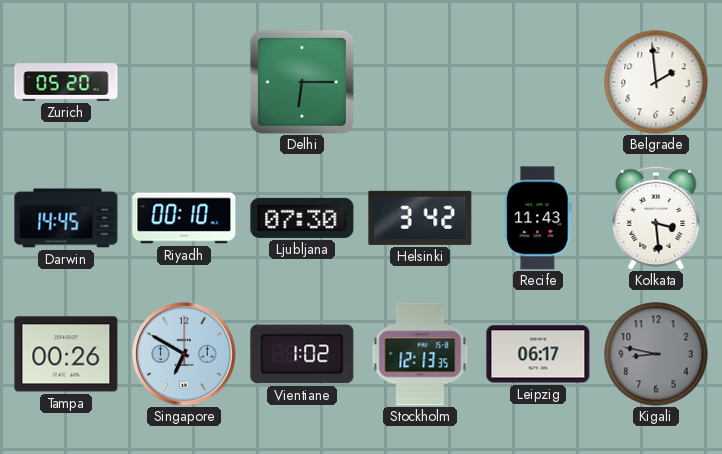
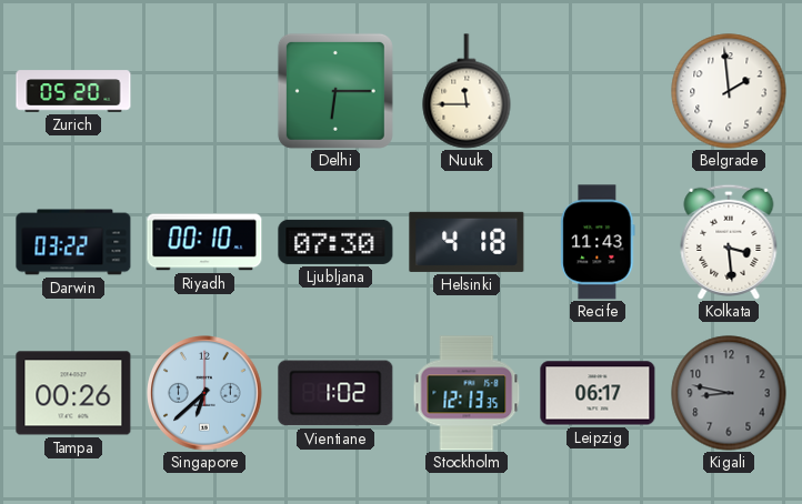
Nuuk: none -> 11:45 (467, 91)
Darwin: 14:45 -> 03:22 (73, 242)
Helsinki: 3:42 -> 4:18 (467, 242)
Singapore: 6:50 -> 6:38 (204, 394)
